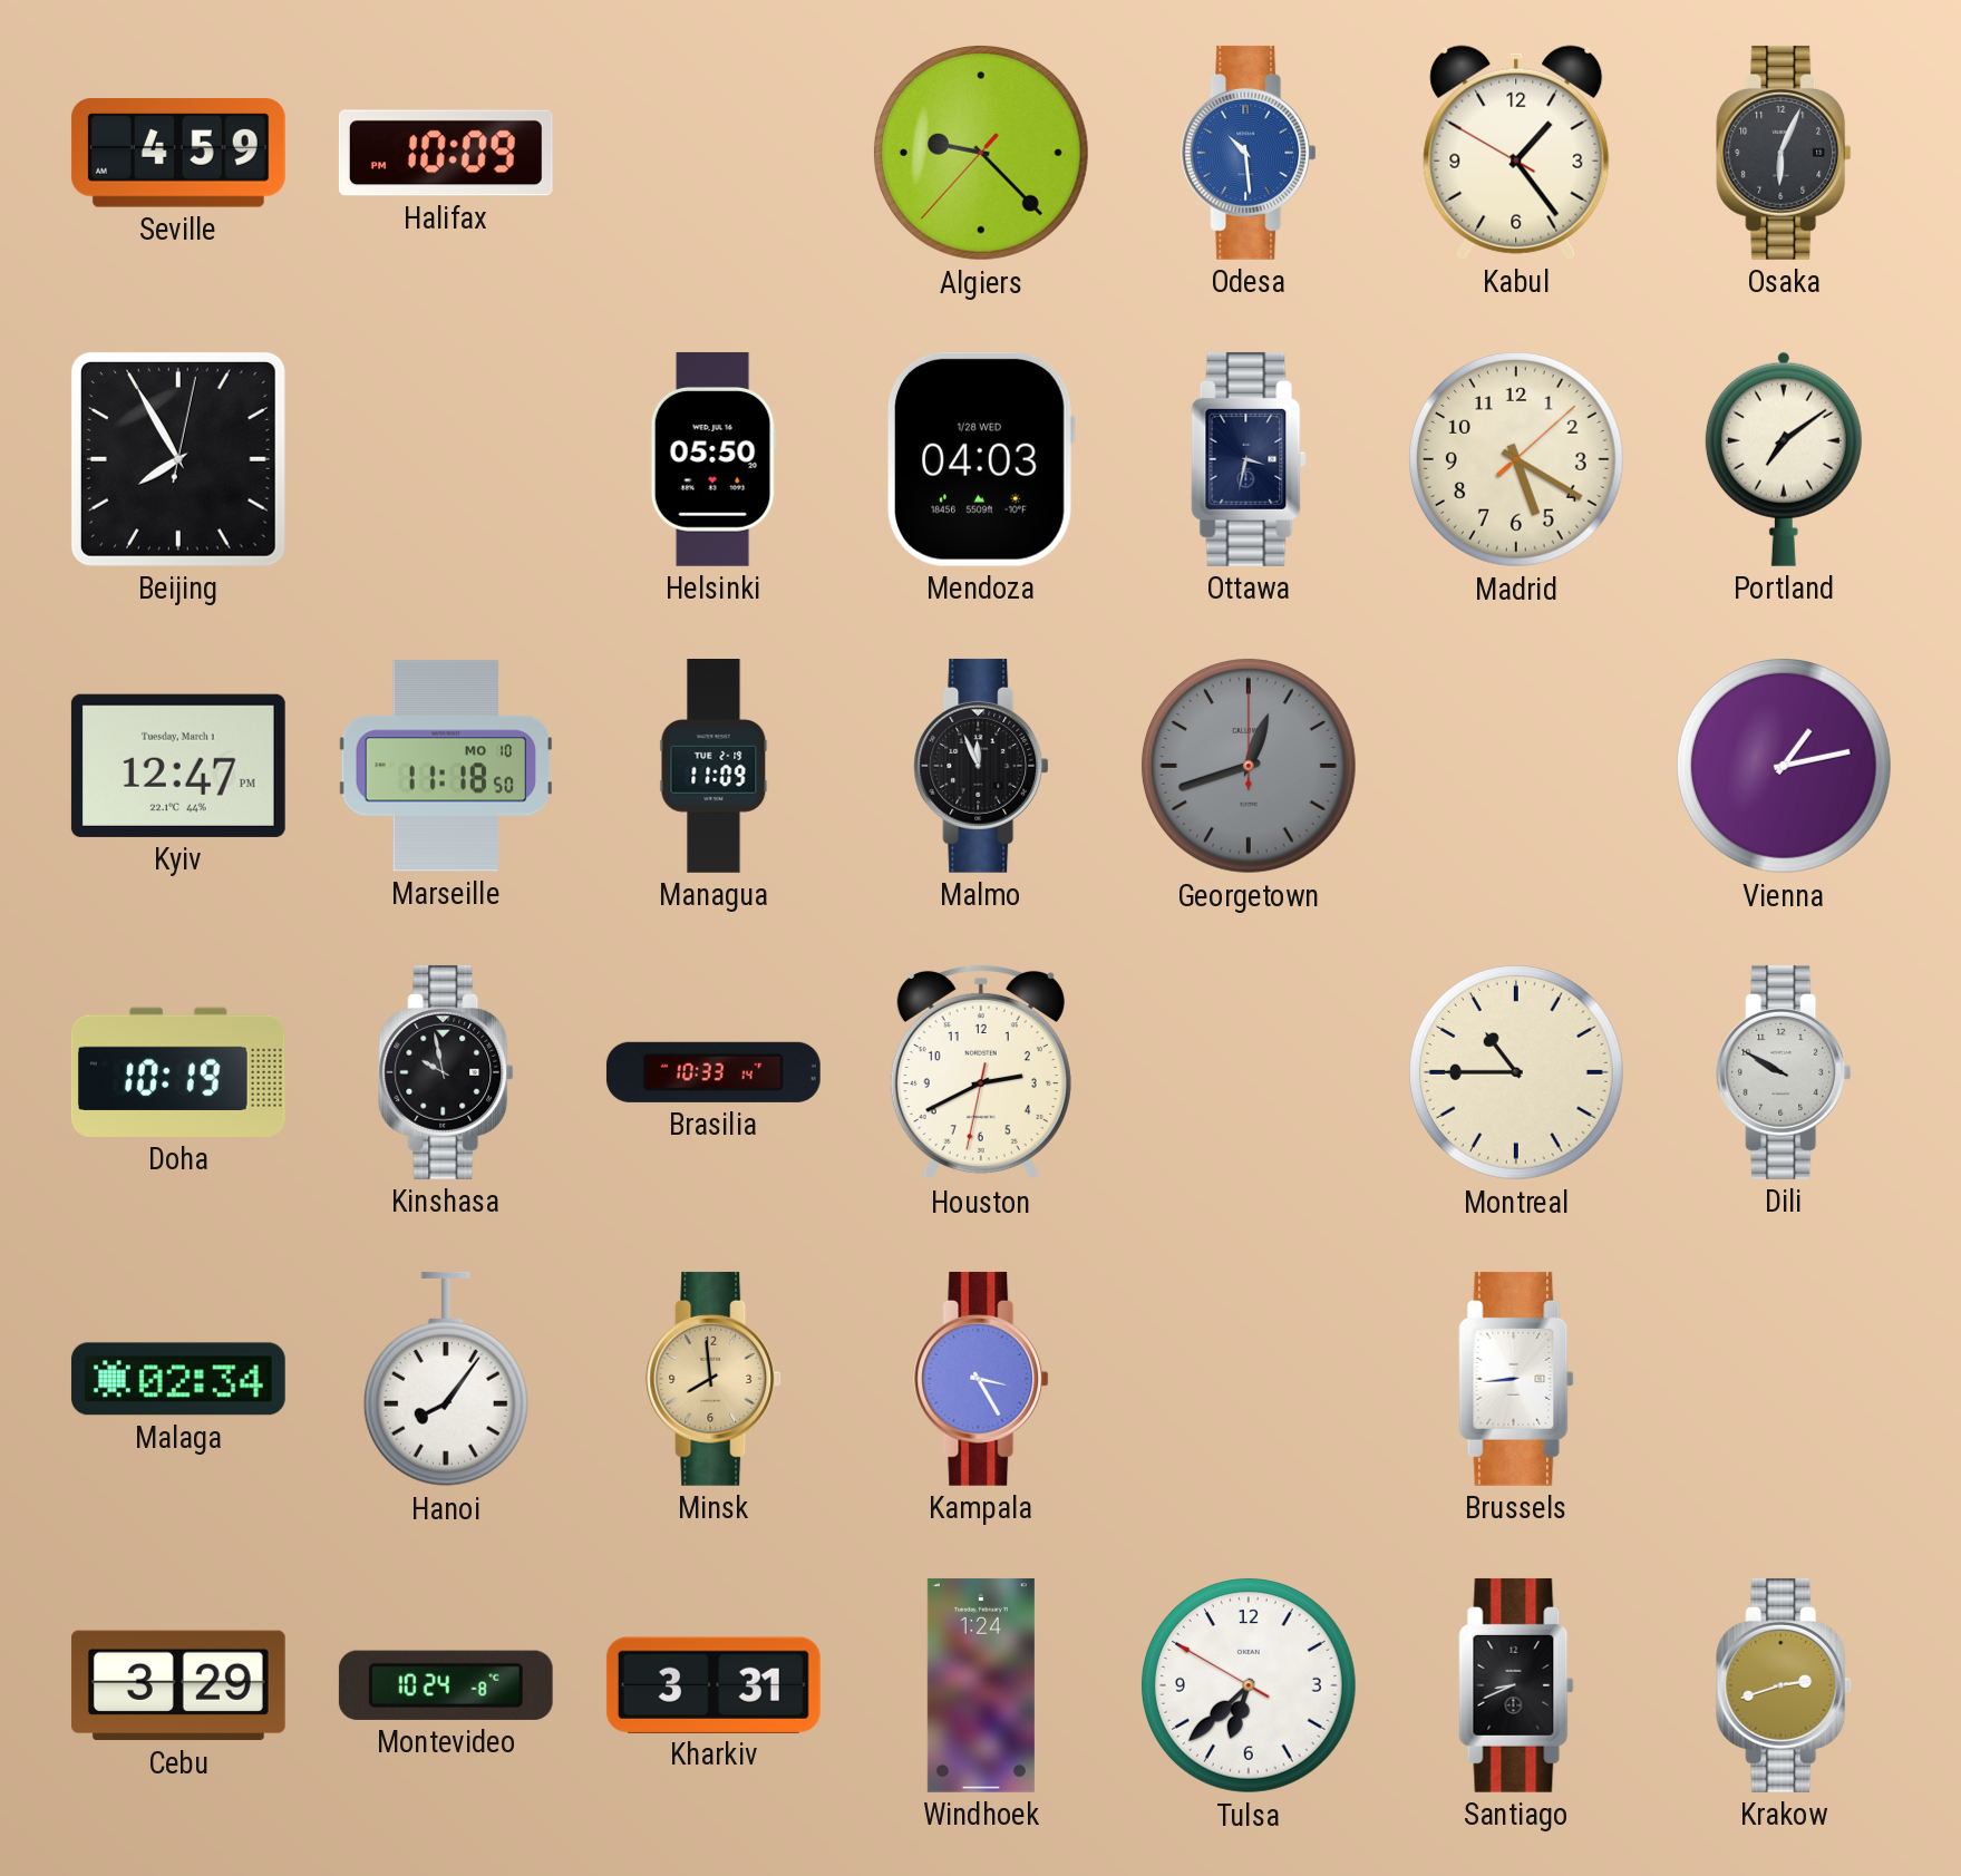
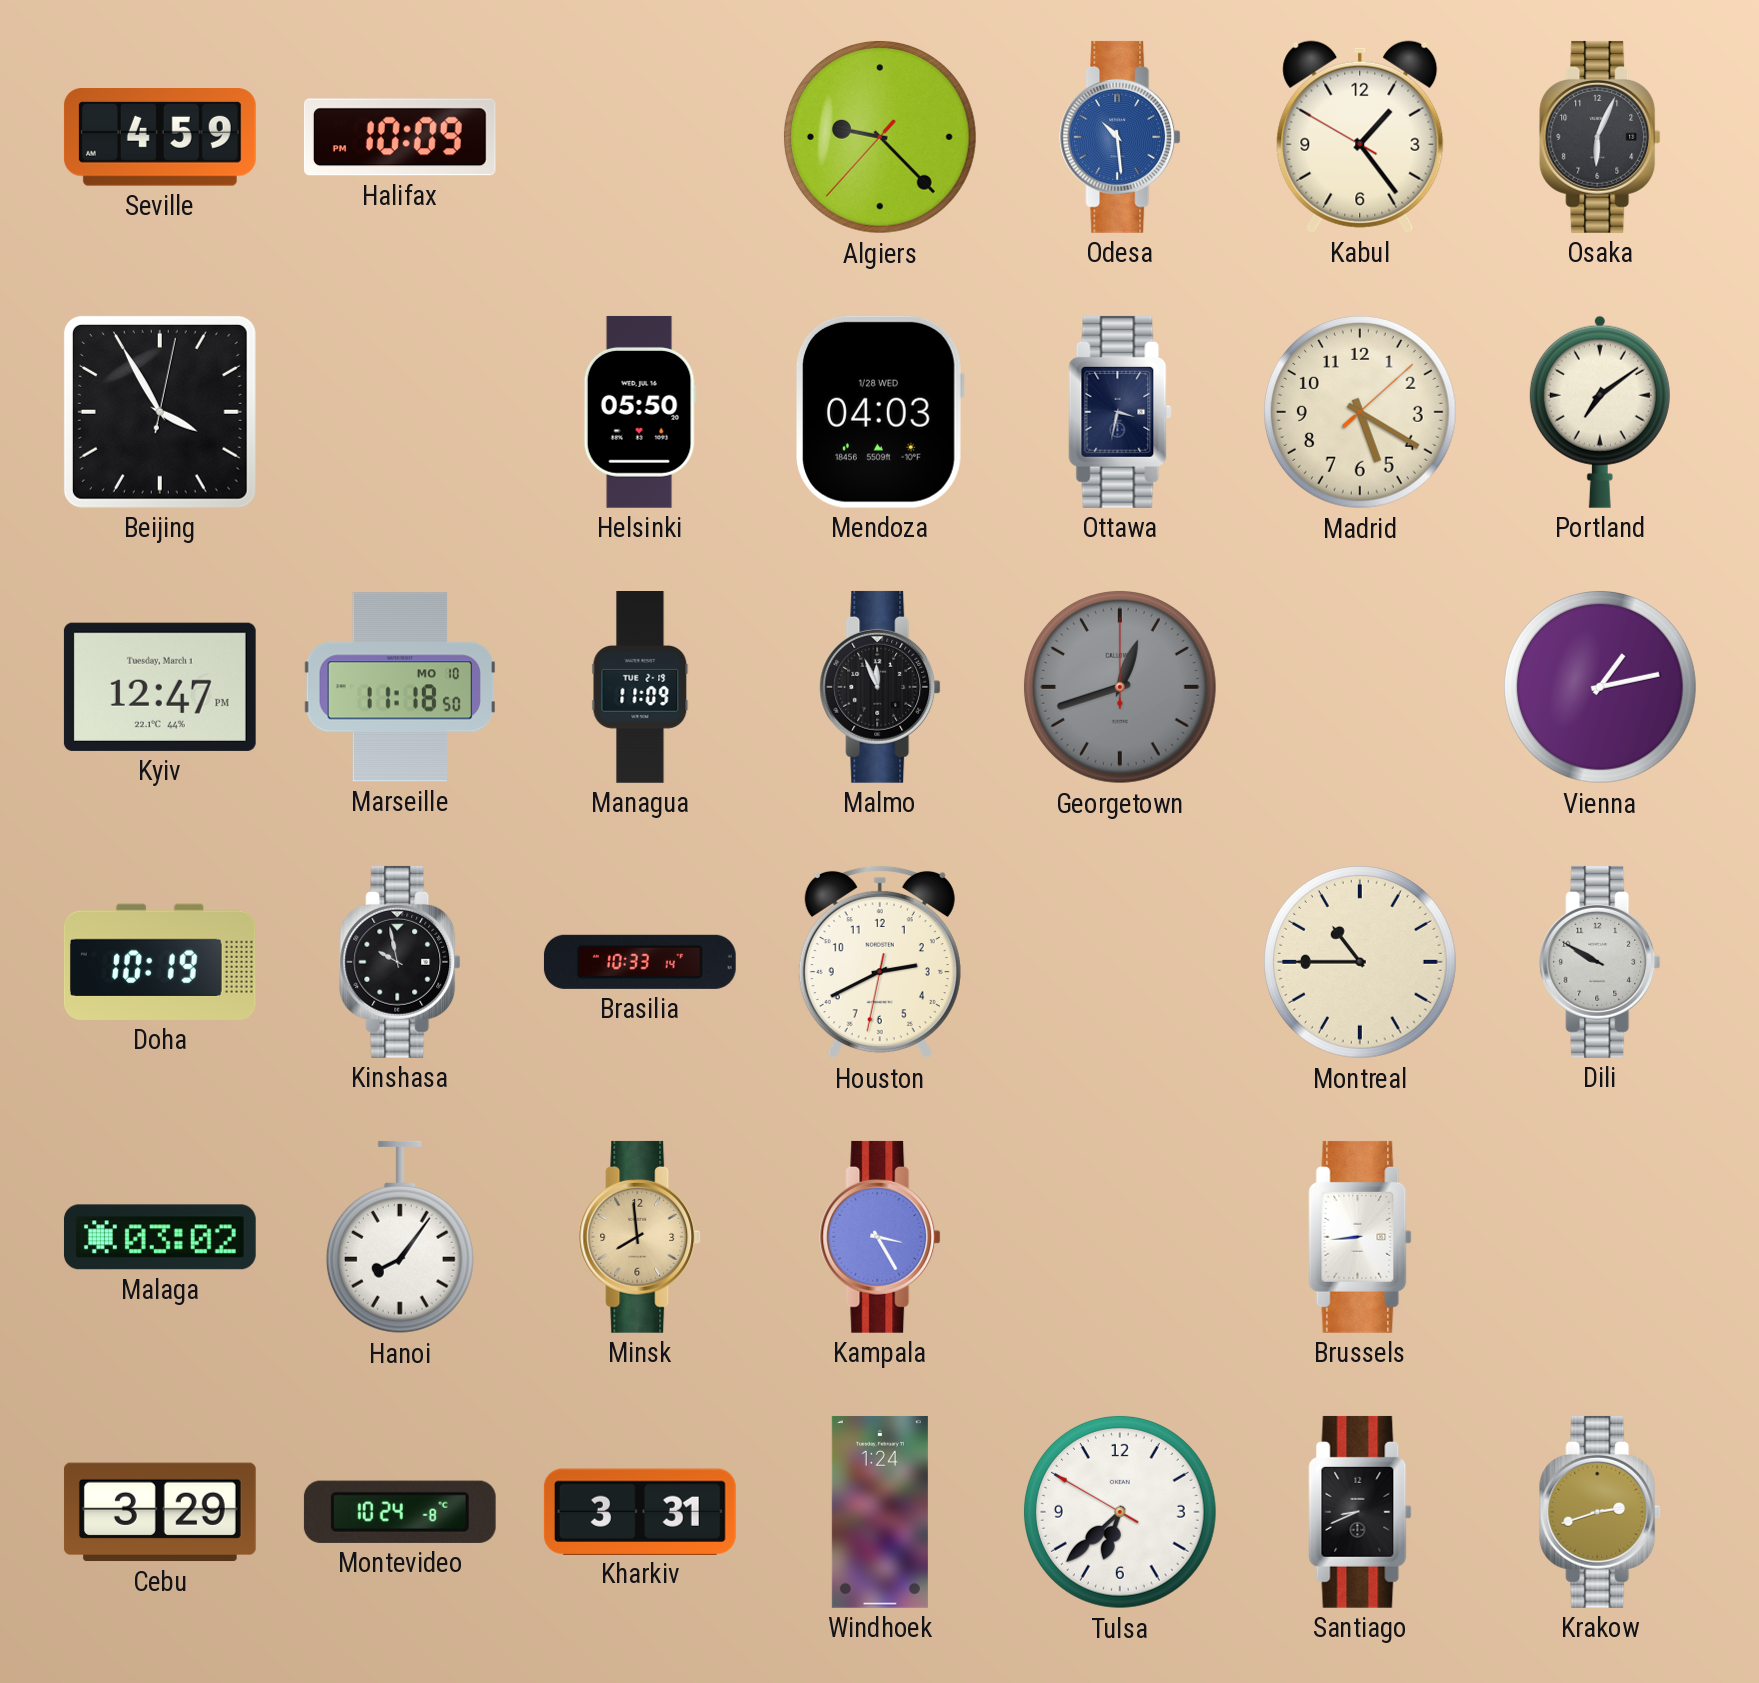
Beijing: 7:55 -> 3:55 (160, 412)
Malaga: 02:34 -> 03:02 (160, 1237)
